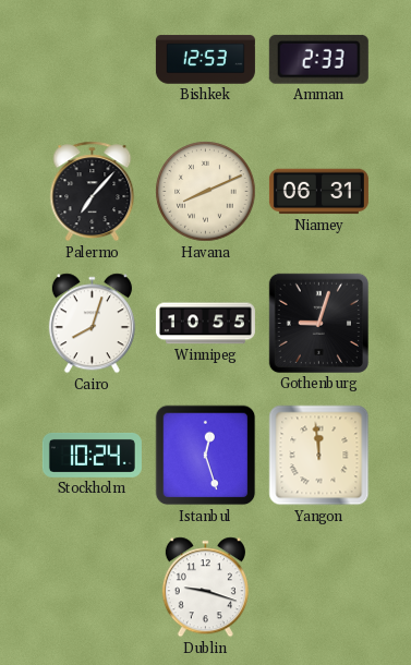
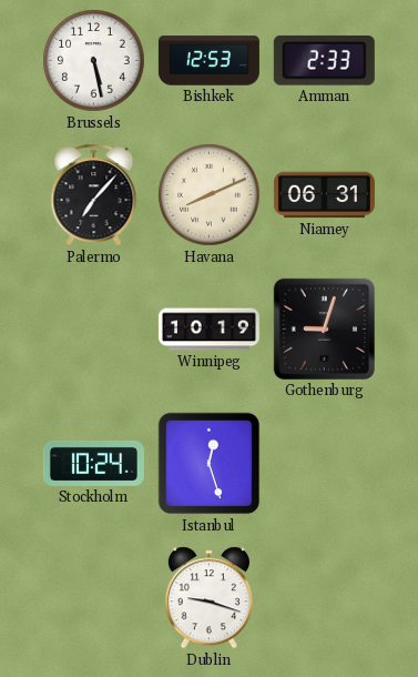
Brussels: none -> 5:28 (94, 61)
Cairo: 8:03 -> none (92, 324)
Winnipeg: 10:55 -> 10:19 (208, 330)
Yangon: 11:59 -> none (319, 456)
